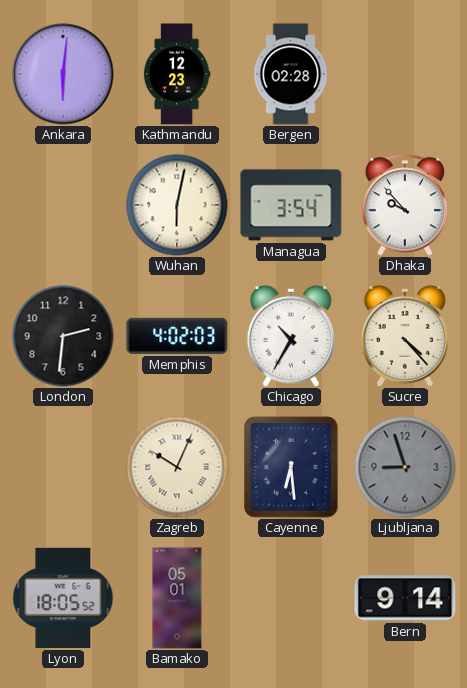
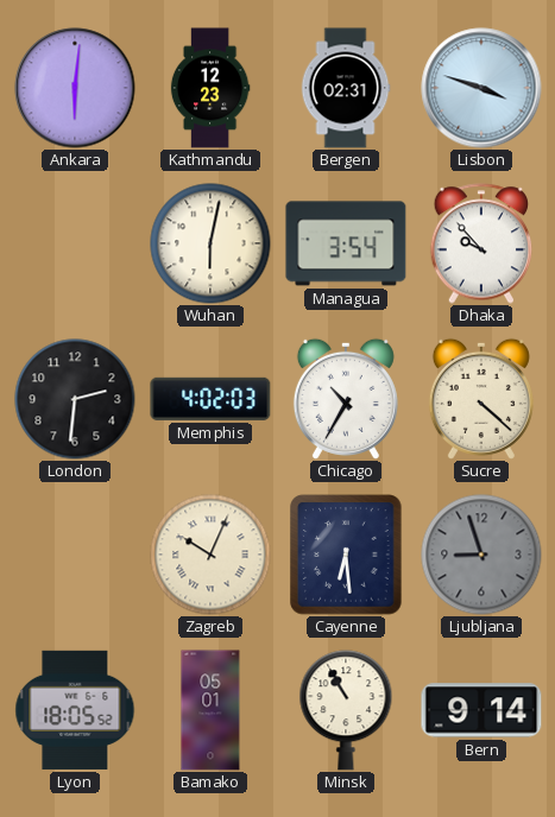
Bergen: 02:28 -> 02:31 (346, 88)
Lisbon: none -> 3:48 (481, 88)
Sucre: 4:23 -> 4:22 (481, 399)
Minsk: none -> 10:55 (346, 710)
